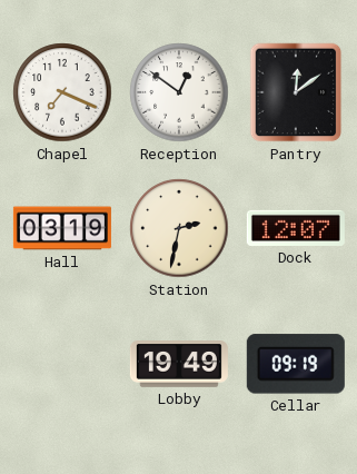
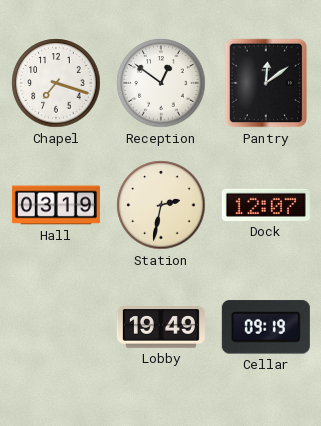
Chapel: 7:19 -> 7:18 (56, 83)
